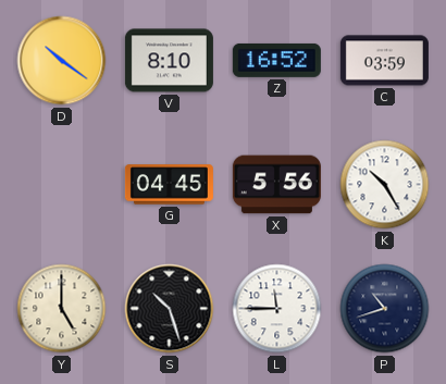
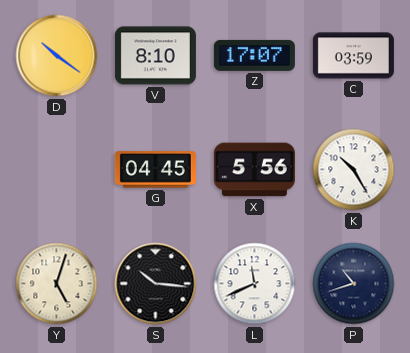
Z: 16:52 -> 17:07 (254, 55)
Y: 5:00 -> 5:03 (57, 284)
S: 10:27 -> 10:16 (156, 284)
L: 11:45 -> 11:41 (255, 284)
